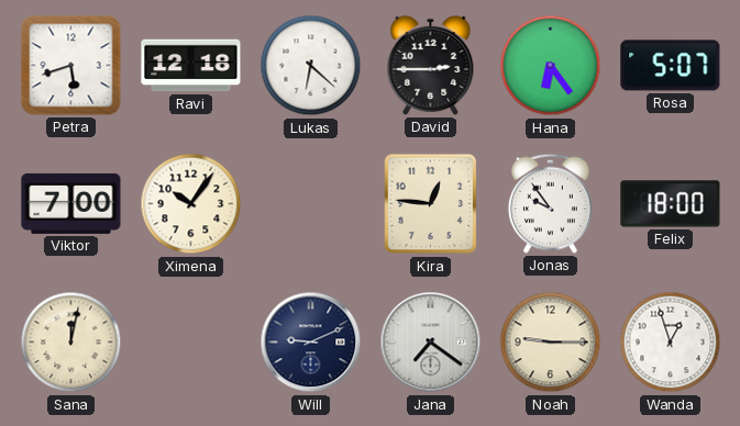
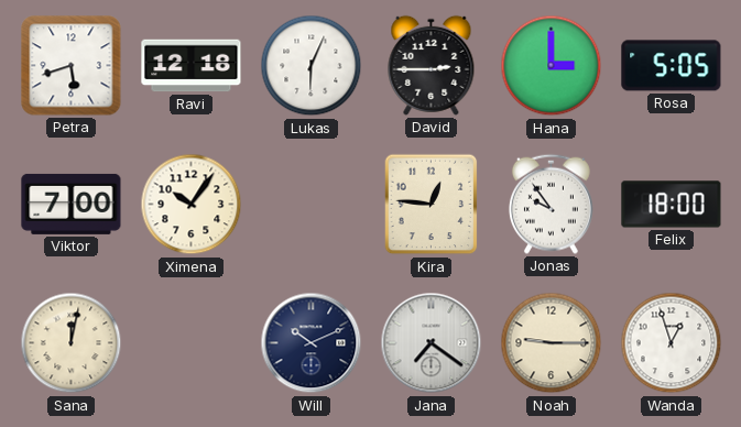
Lukas: 6:22 -> 6:04 (312, 66)
Hana: 6:24 -> 3:00 (552, 66)
Rosa: 5:07 -> 5:05 (672, 66)
Will: 9:11 -> 10:11 (312, 343)
